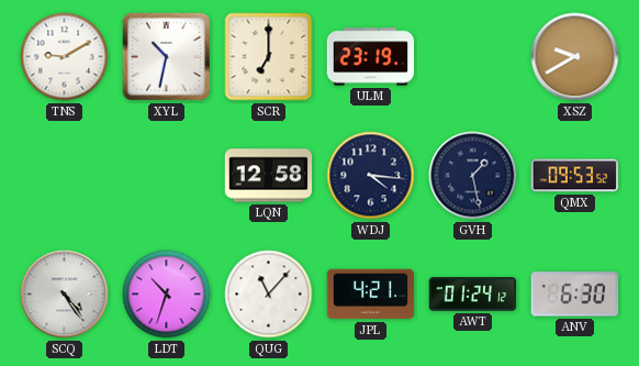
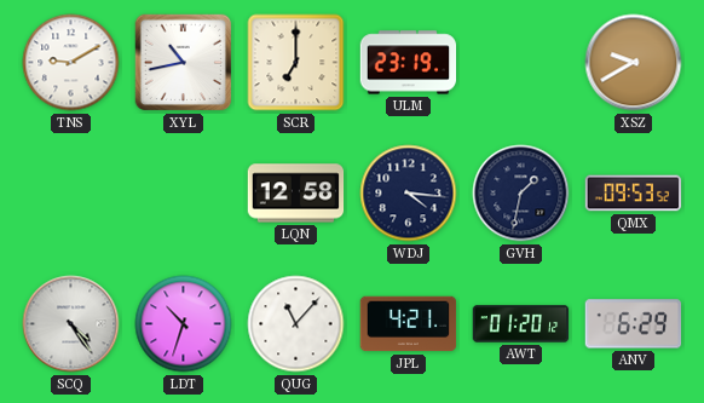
XYL: 10:32 -> 10:43 (184, 63)
GVH: 1:28 -> 1:32 (521, 194)
AWT: 01:24 -> 01:20 (521, 324)
ANV: 6:30 -> 6:29 (634, 324)
